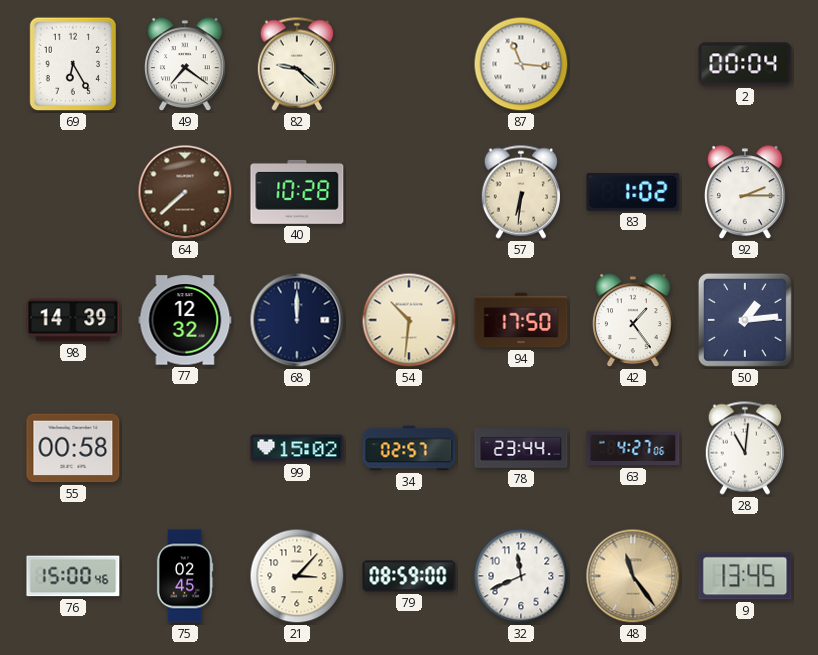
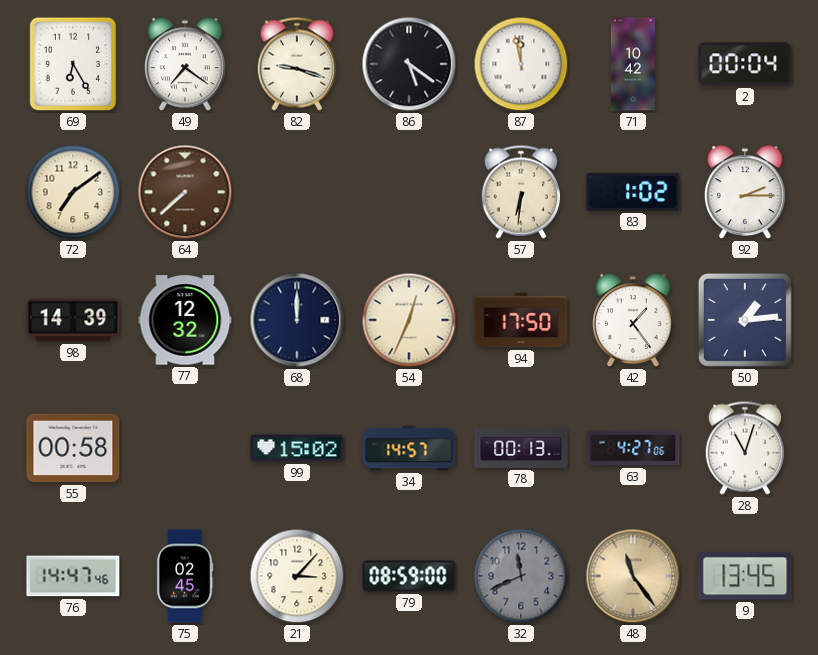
82: 9:22 -> 9:18 (296, 64)
86: none -> 5:21 (409, 64)
87: 11:16 -> 11:58 (521, 64)
71: none -> 10:42 (633, 64)
72: none -> 7:09 (73, 192)
40: 10:28 -> none (297, 192)
54: 10:31 -> 12:34 (409, 320)
34: 02:57 -> 14:57 (409, 448)
78: 23:44 -> 00:13 (521, 449)
28: 11:01 -> 11:03 (744, 448)
76: 15:00 -> 14:47 (73, 576)
32 dial: white -> grey (521, 576)
